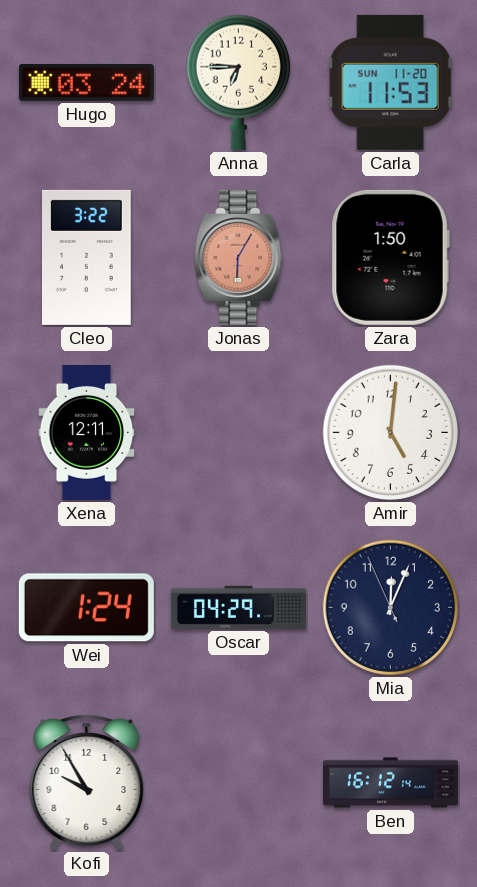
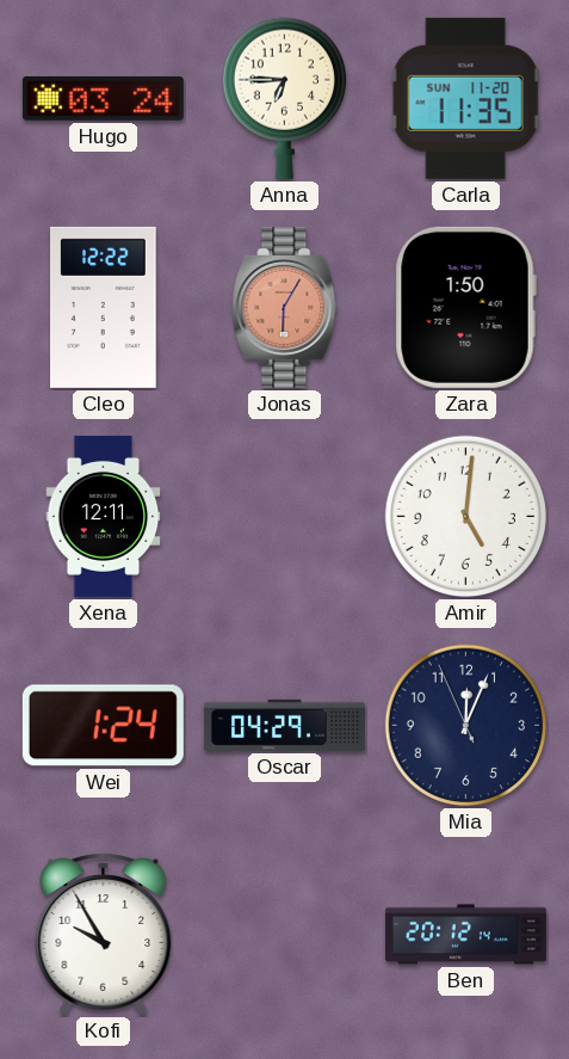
Carla: 11:53 -> 11:35 (465, 98)
Cleo: 3:22 -> 12:22 (104, 307)
Ben: 16:12 -> 20:12 (465, 935)
